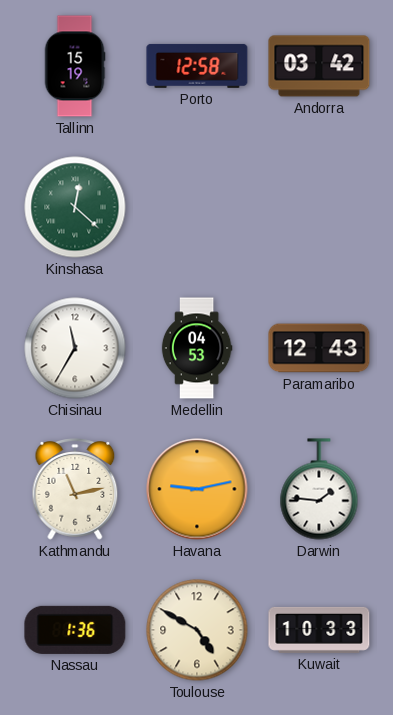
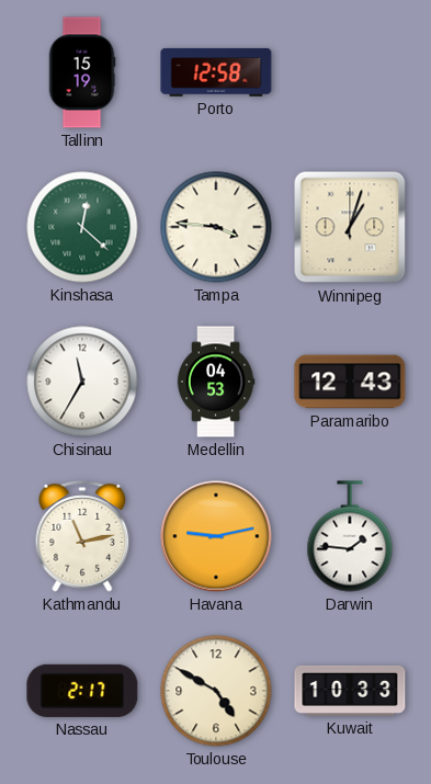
Andorra: 03:42 -> none (319, 66)
Tampa: none -> 3:46 (216, 227)
Winnipeg: none -> 1:03 (350, 227)
Nassau: 1:36 -> 2:17 (82, 691)
